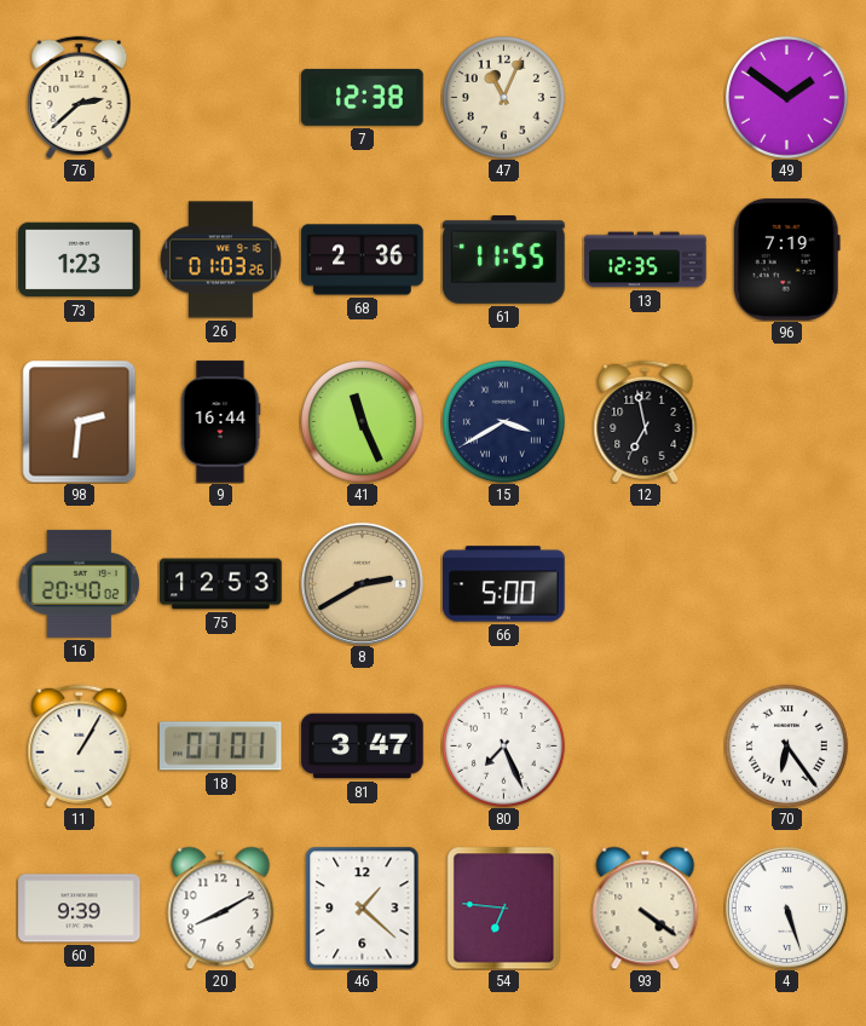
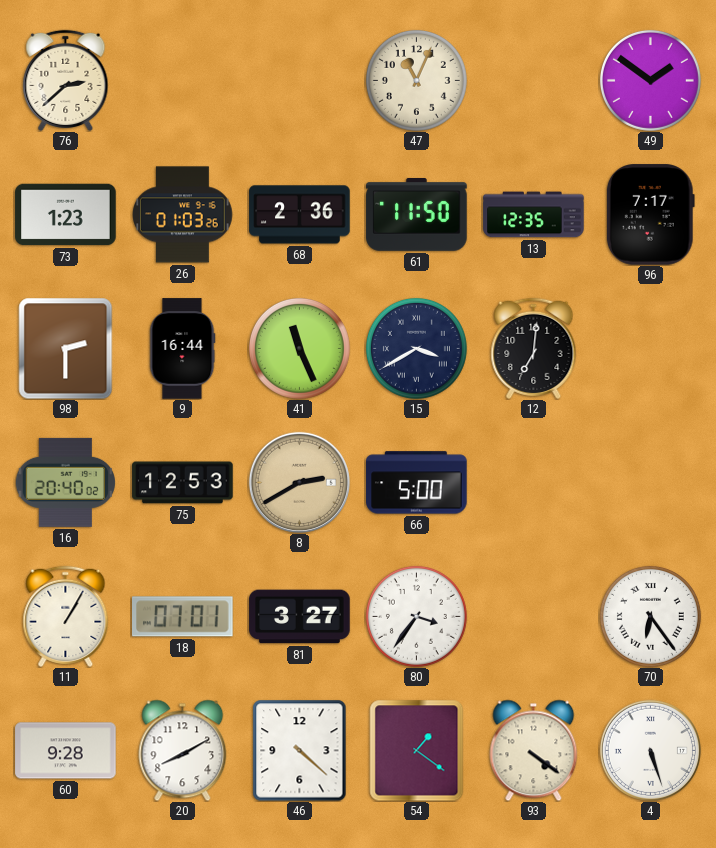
7: 12:38 -> none (363, 97)
61: 11:55 -> 11:50 (417, 215)
96: 7:19 -> 7:17 (650, 215)
98: 2:31 -> 2:30 (66, 348)
12: 6:58 -> 7:01 (534, 348)
81: 3:47 -> 3:27 (300, 617)
80: 7:26 -> 3:36 (416, 616)
60: 9:39 -> 9:28 (66, 751)
46: 1:22 -> 4:22 (300, 750)
54: 6:46 -> 1:21 (417, 750)
